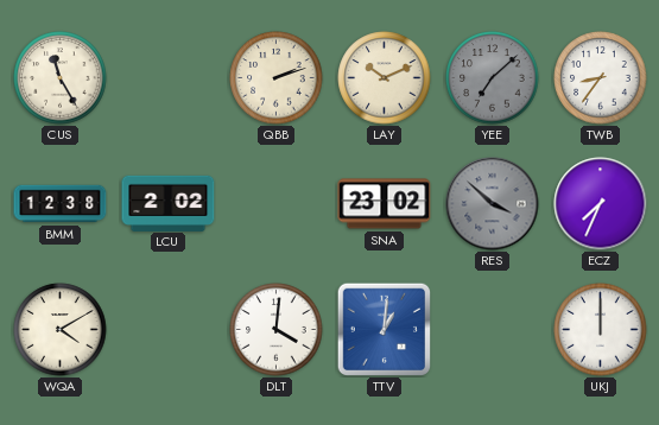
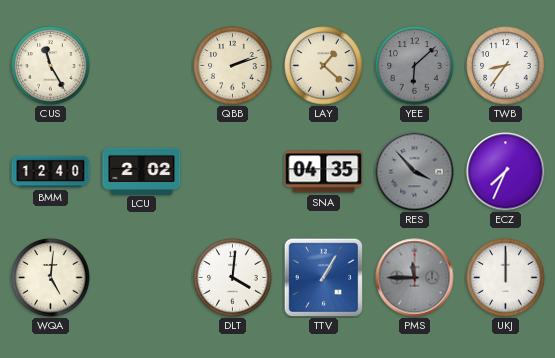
LAY: 10:11 -> 1:22 (324, 66)
YEE: 7:08 -> 6:08 (415, 66)
BMM: 12:38 -> 12:40 (51, 172)
SNA: 23:02 -> 04:35 (324, 172)
RES: 3:52 -> 3:53 (415, 172)
WQA: 4:10 -> 5:01 (51, 278)
TTV: 1:01 -> 1:05 (323, 277)
PMS: none -> 11:45 (415, 278)
